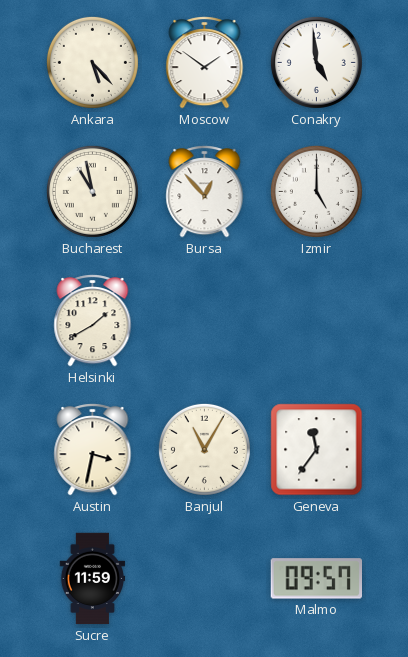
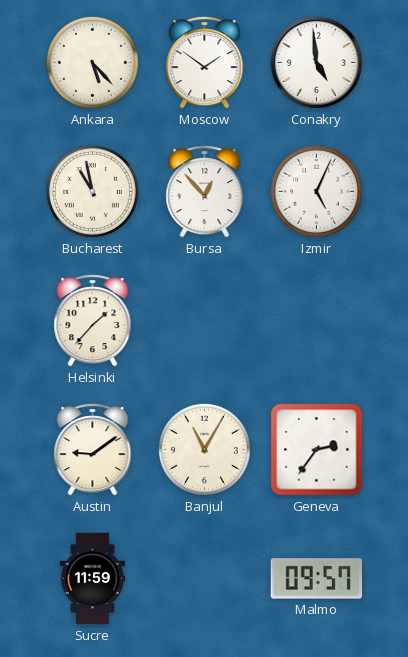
Izmir: 5:00 -> 5:04 (316, 191)
Helsinki: 1:40 -> 1:37 (93, 321)
Austin: 3:32 -> 9:09 (93, 450)
Geneva: 11:36 -> 2:36 (317, 450)
